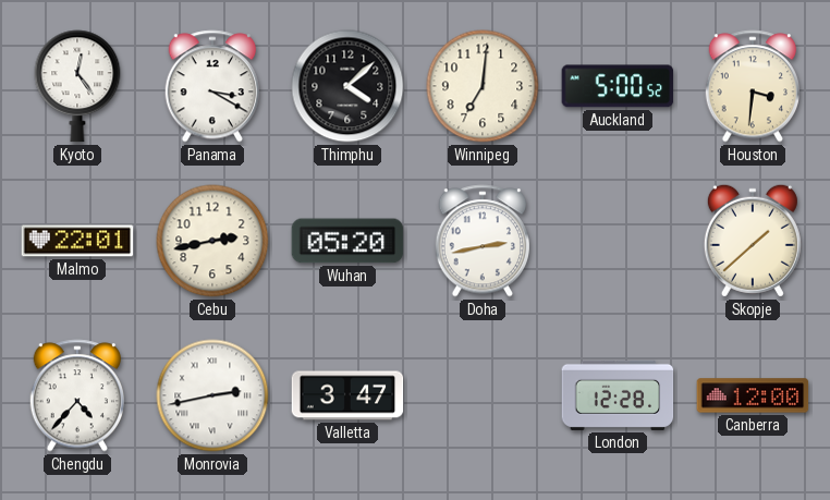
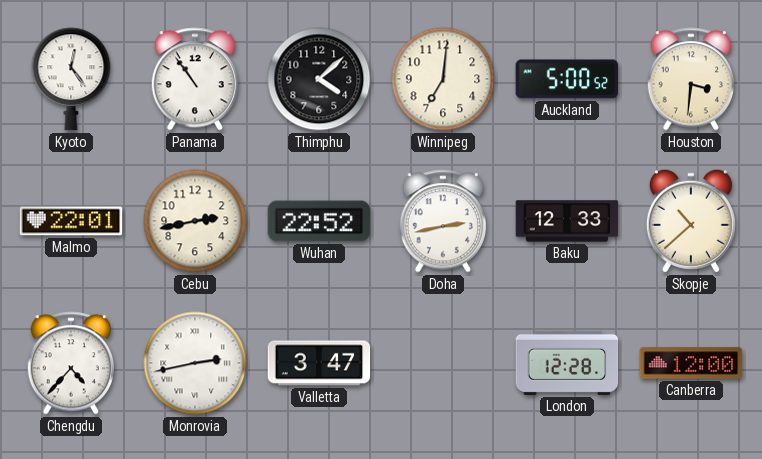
Panama: 3:20 -> 10:54 (194, 79)
Wuhan: 05:20 -> 22:52 (319, 221)
Baku: none -> 12:33 (567, 221)
Skopje: 1:38 -> 10:38 (691, 221)
